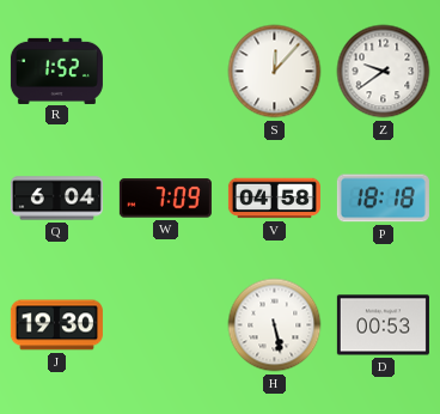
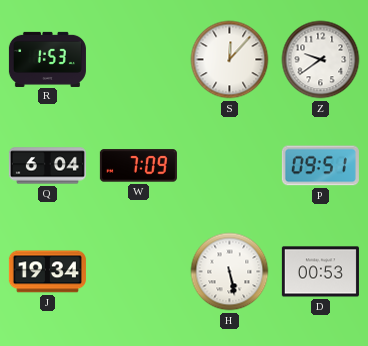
R: 1:52 -> 1:53 (47, 59)
V: 04:58 -> none (274, 199)
P: 18:18 -> 09:51 (320, 166)
J: 19:30 -> 19:34 (47, 272)
